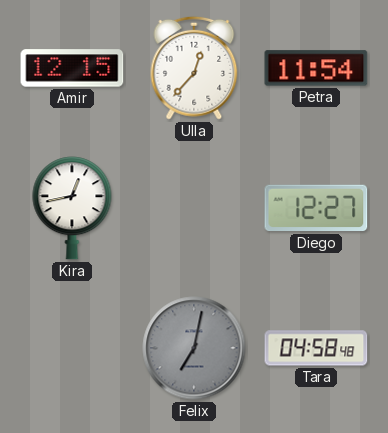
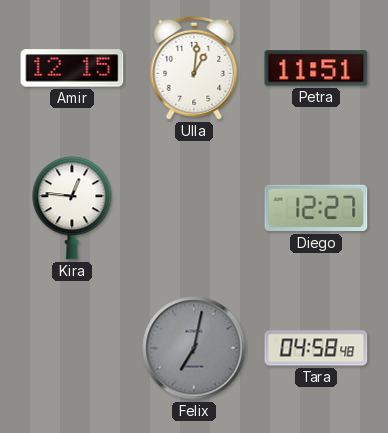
Ulla: 12:37 -> 1:01 (194, 68)
Petra: 11:54 -> 11:51 (316, 68)
Kira: 12:43 -> 12:46 (72, 208)
